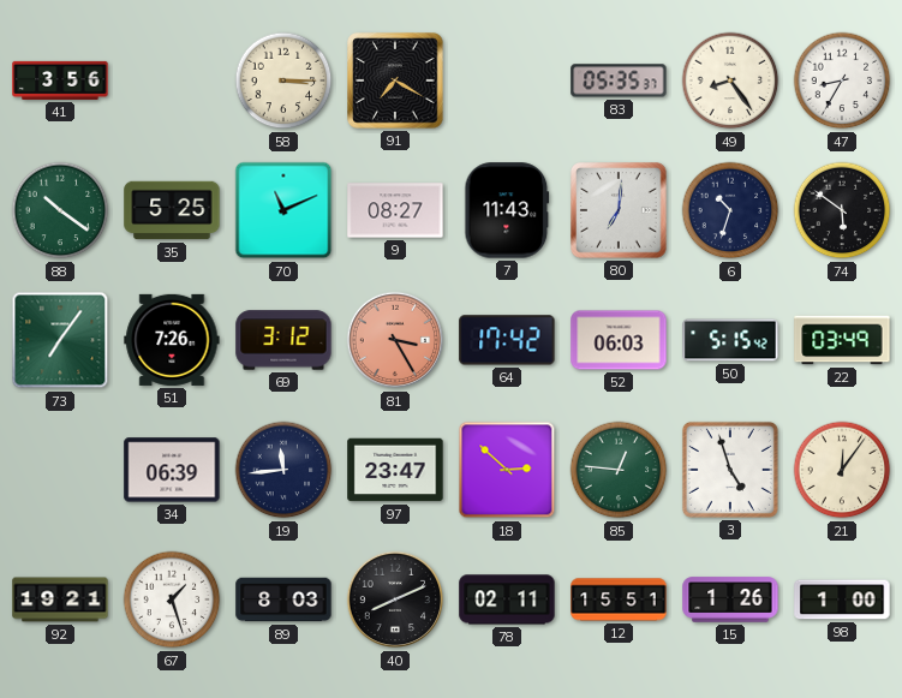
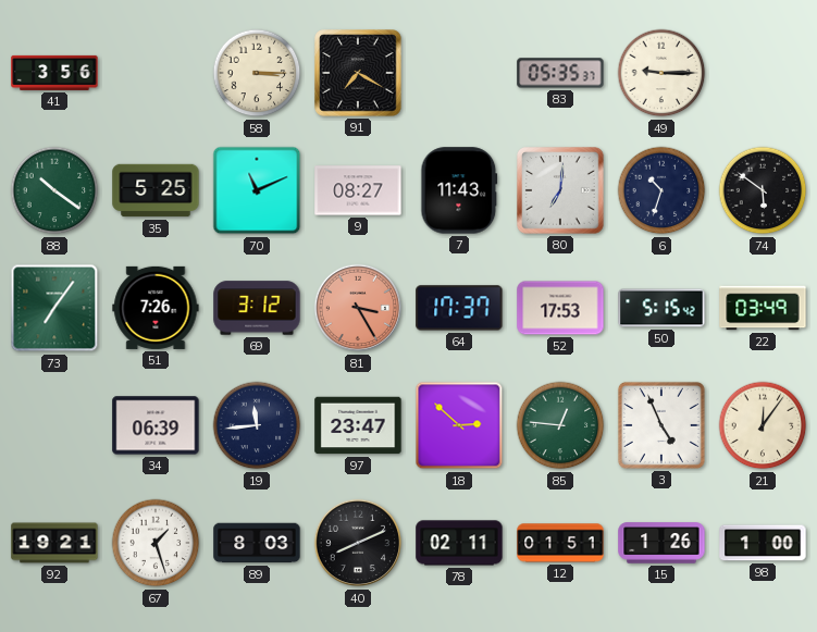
49: 8:24 -> 9:15 (661, 73)
47: 8:35 -> none (842, 80)
64: 17:42 -> 17:37 (459, 308)
52: 06:03 -> 17:53 (560, 308)
3: 4:57 -> 4:56 (661, 425)
12: 15:51 -> 01:51 (560, 543)
